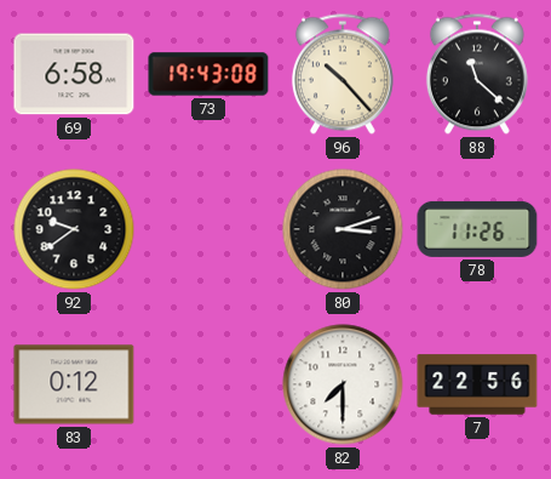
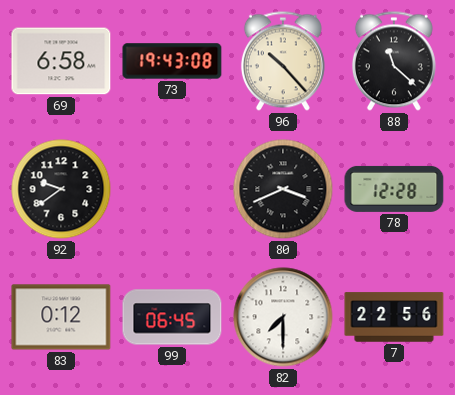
80: 3:12 -> 3:41 (283, 189)
78: 11:26 -> 12:28 (394, 189)
99: none -> 06:45 (172, 317)
